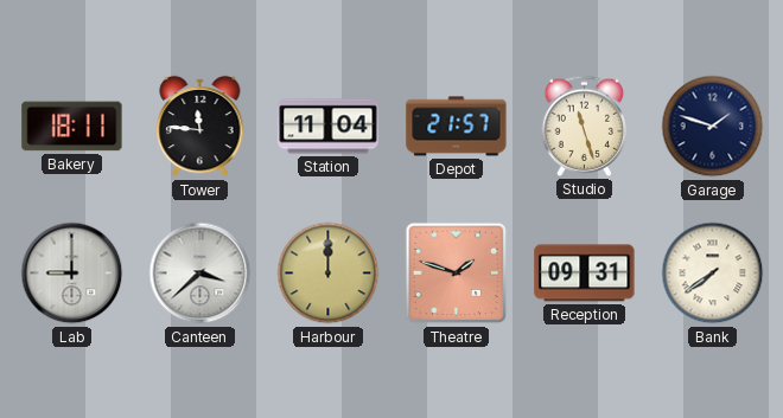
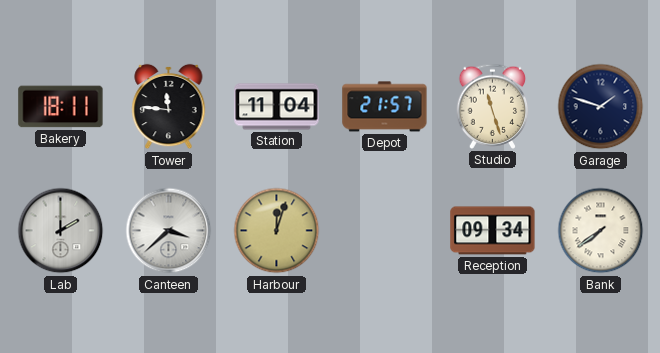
Lab: 9:00 -> 2:00 (61, 231)
Harbour: 12:00 -> 12:03 (277, 231)
Theatre: 1:48 -> none (457, 274)
Reception: 09:31 -> 09:34 (493, 231)
